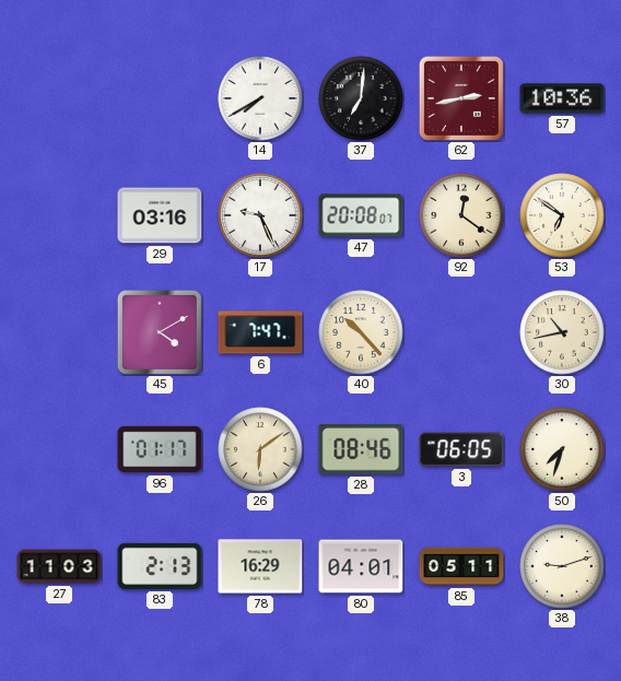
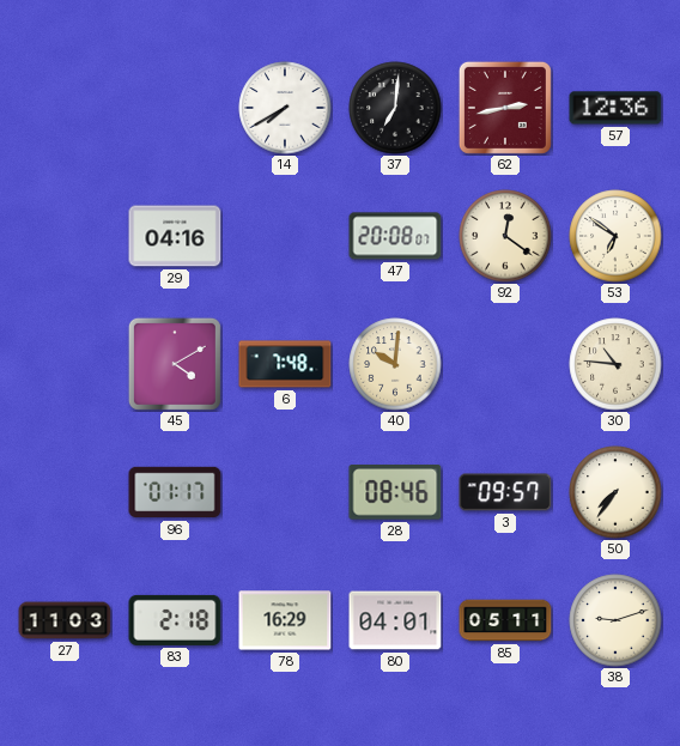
57: 10:36 -> 12:36 (615, 108)
29: 03:16 -> 04:16 (175, 236)
17: 9:26 -> none (260, 215)
6: 7:47 -> 7:48 (285, 364)
40: 10:23 -> 10:01 (395, 364)
30: 10:43 -> 10:46 (615, 364)
26: 6:09 -> none (260, 449)
3: 06:05 -> 09:57 (505, 492)
50: 7:33 -> 7:36 (615, 492)
83: 2:13 -> 2:18 (175, 620)
